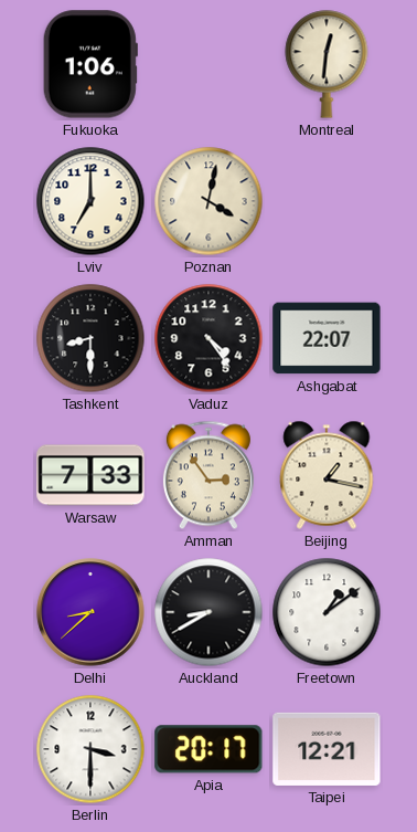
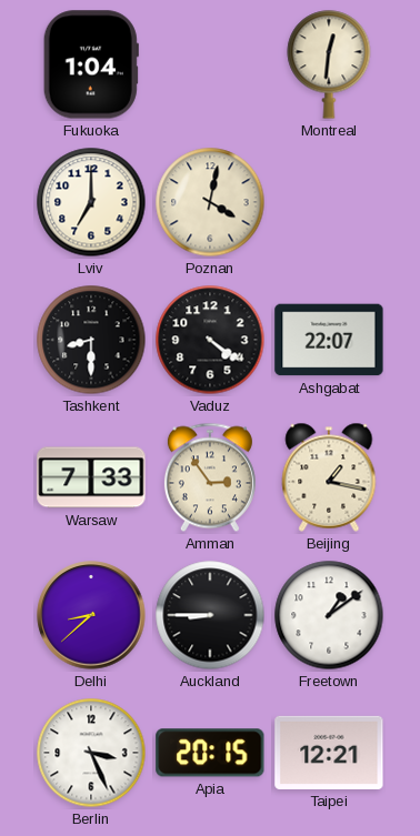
Fukuoka: 1:06 -> 1:04 (91, 64)
Vaduz: 4:24 -> 4:21 (210, 340)
Auckland: 8:40 -> 8:45 (210, 615)
Berlin: 3:30 -> 3:26 (91, 753)
Apia: 20:17 -> 20:15 (210, 753)
